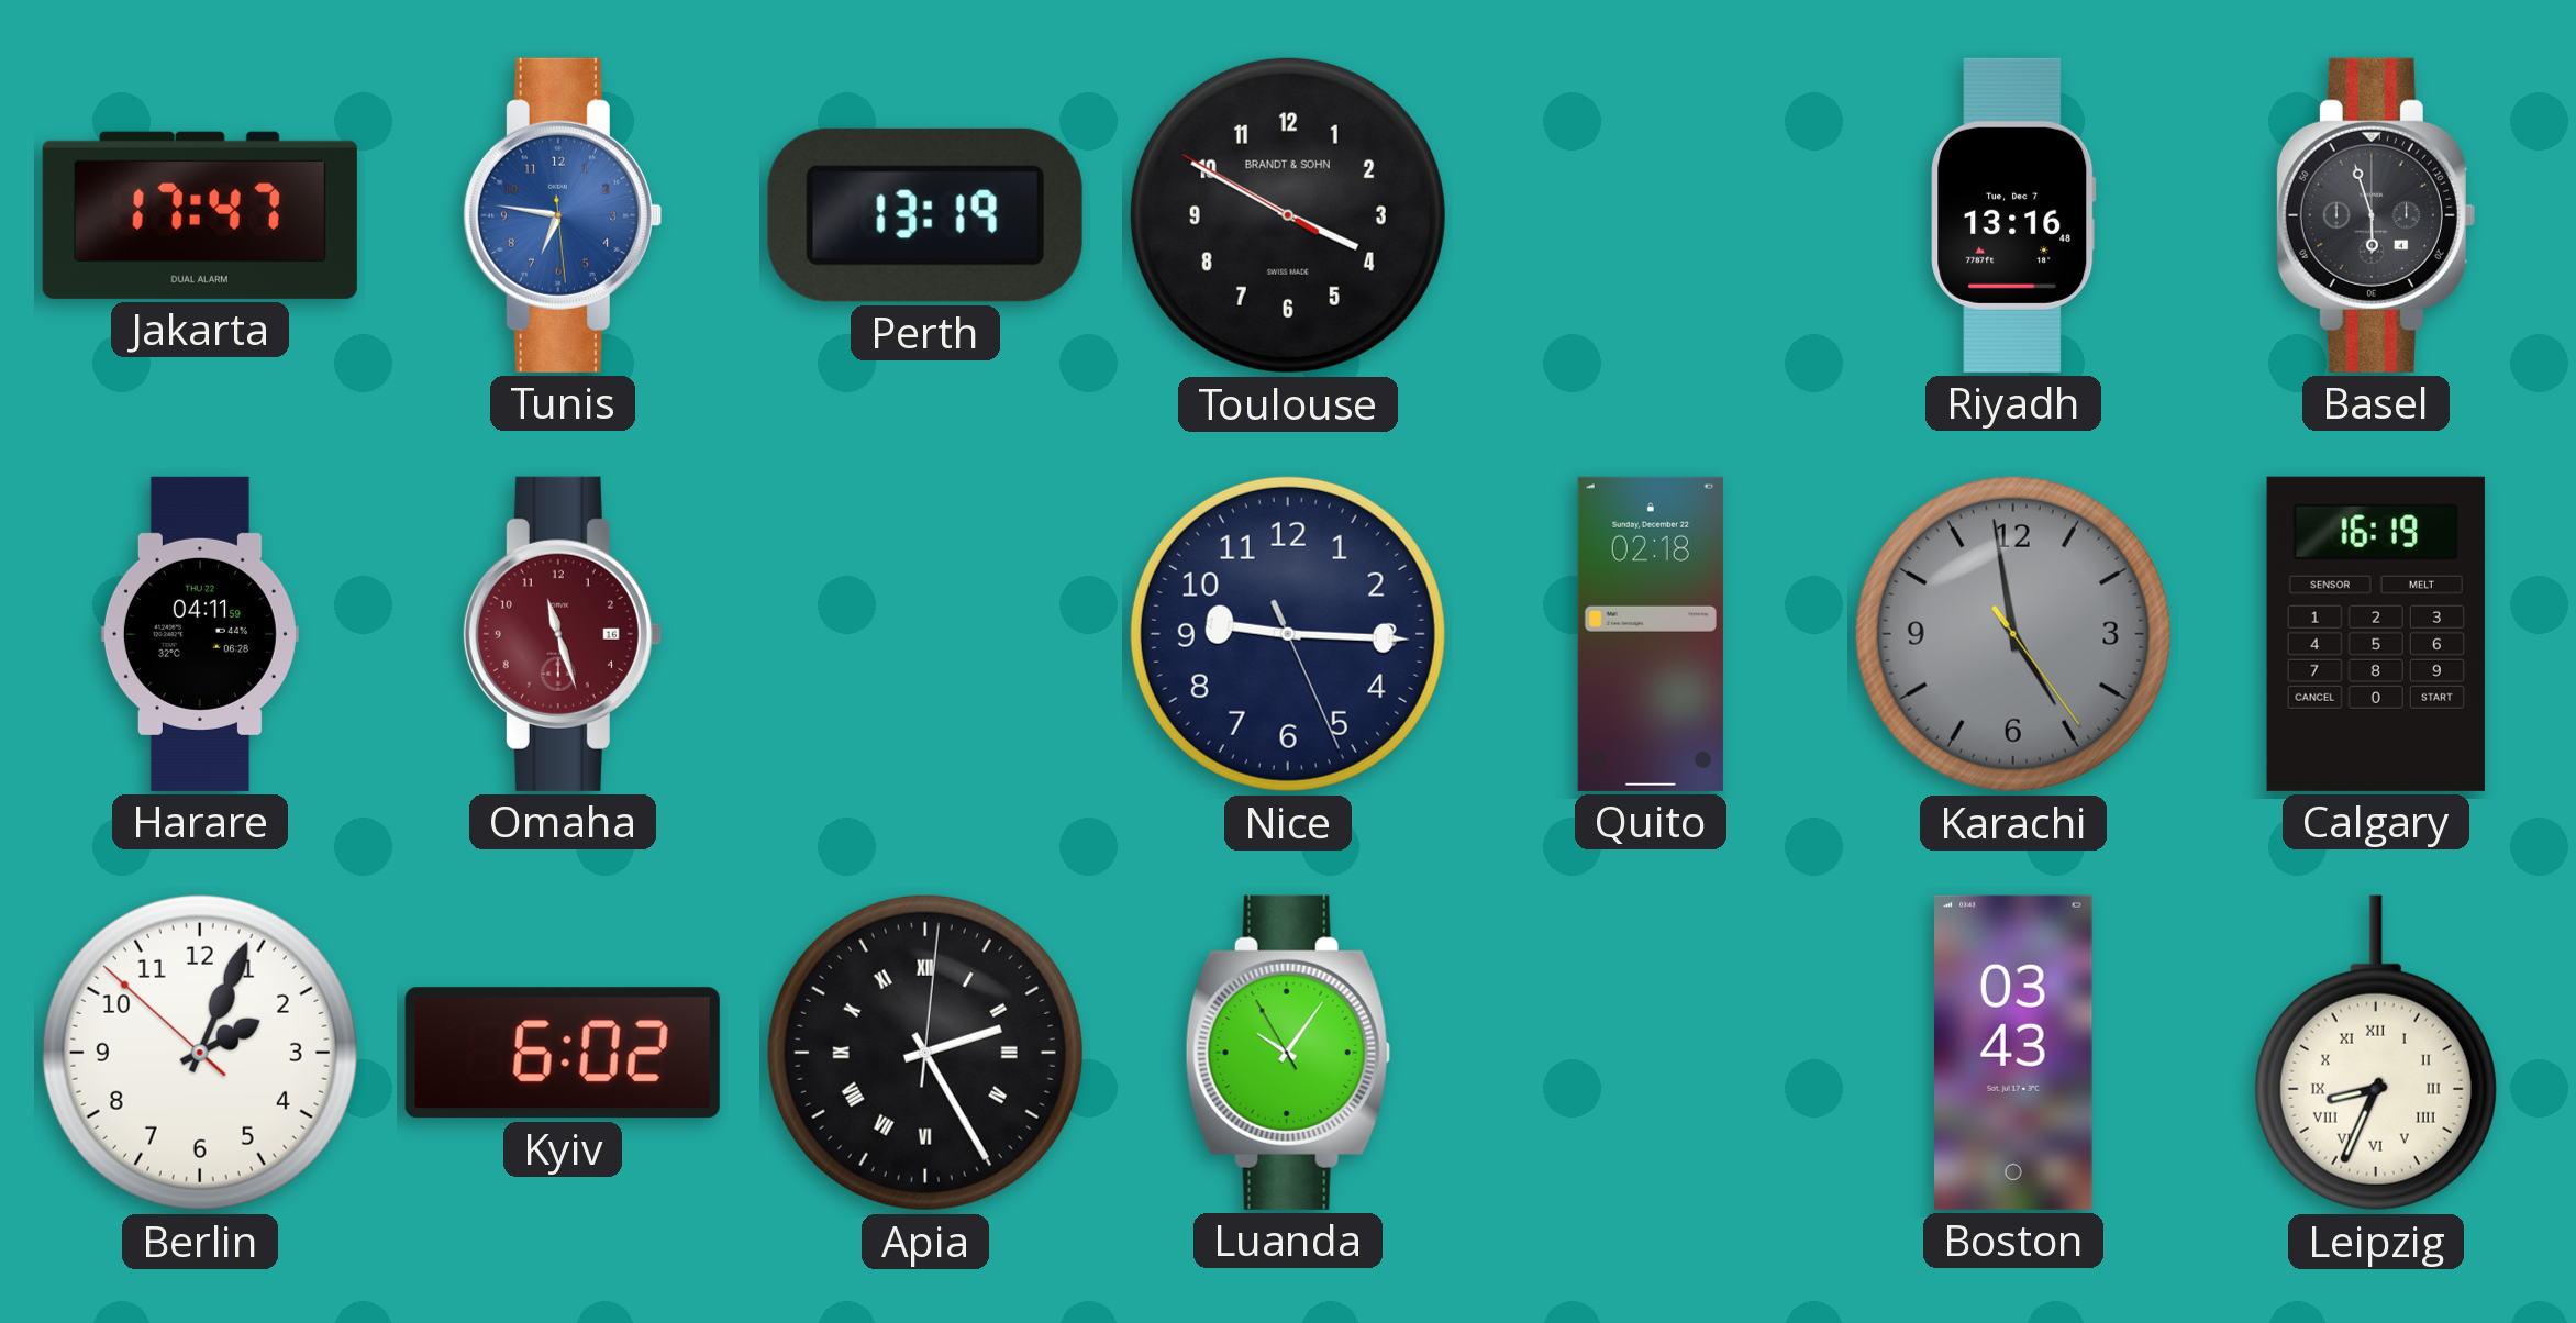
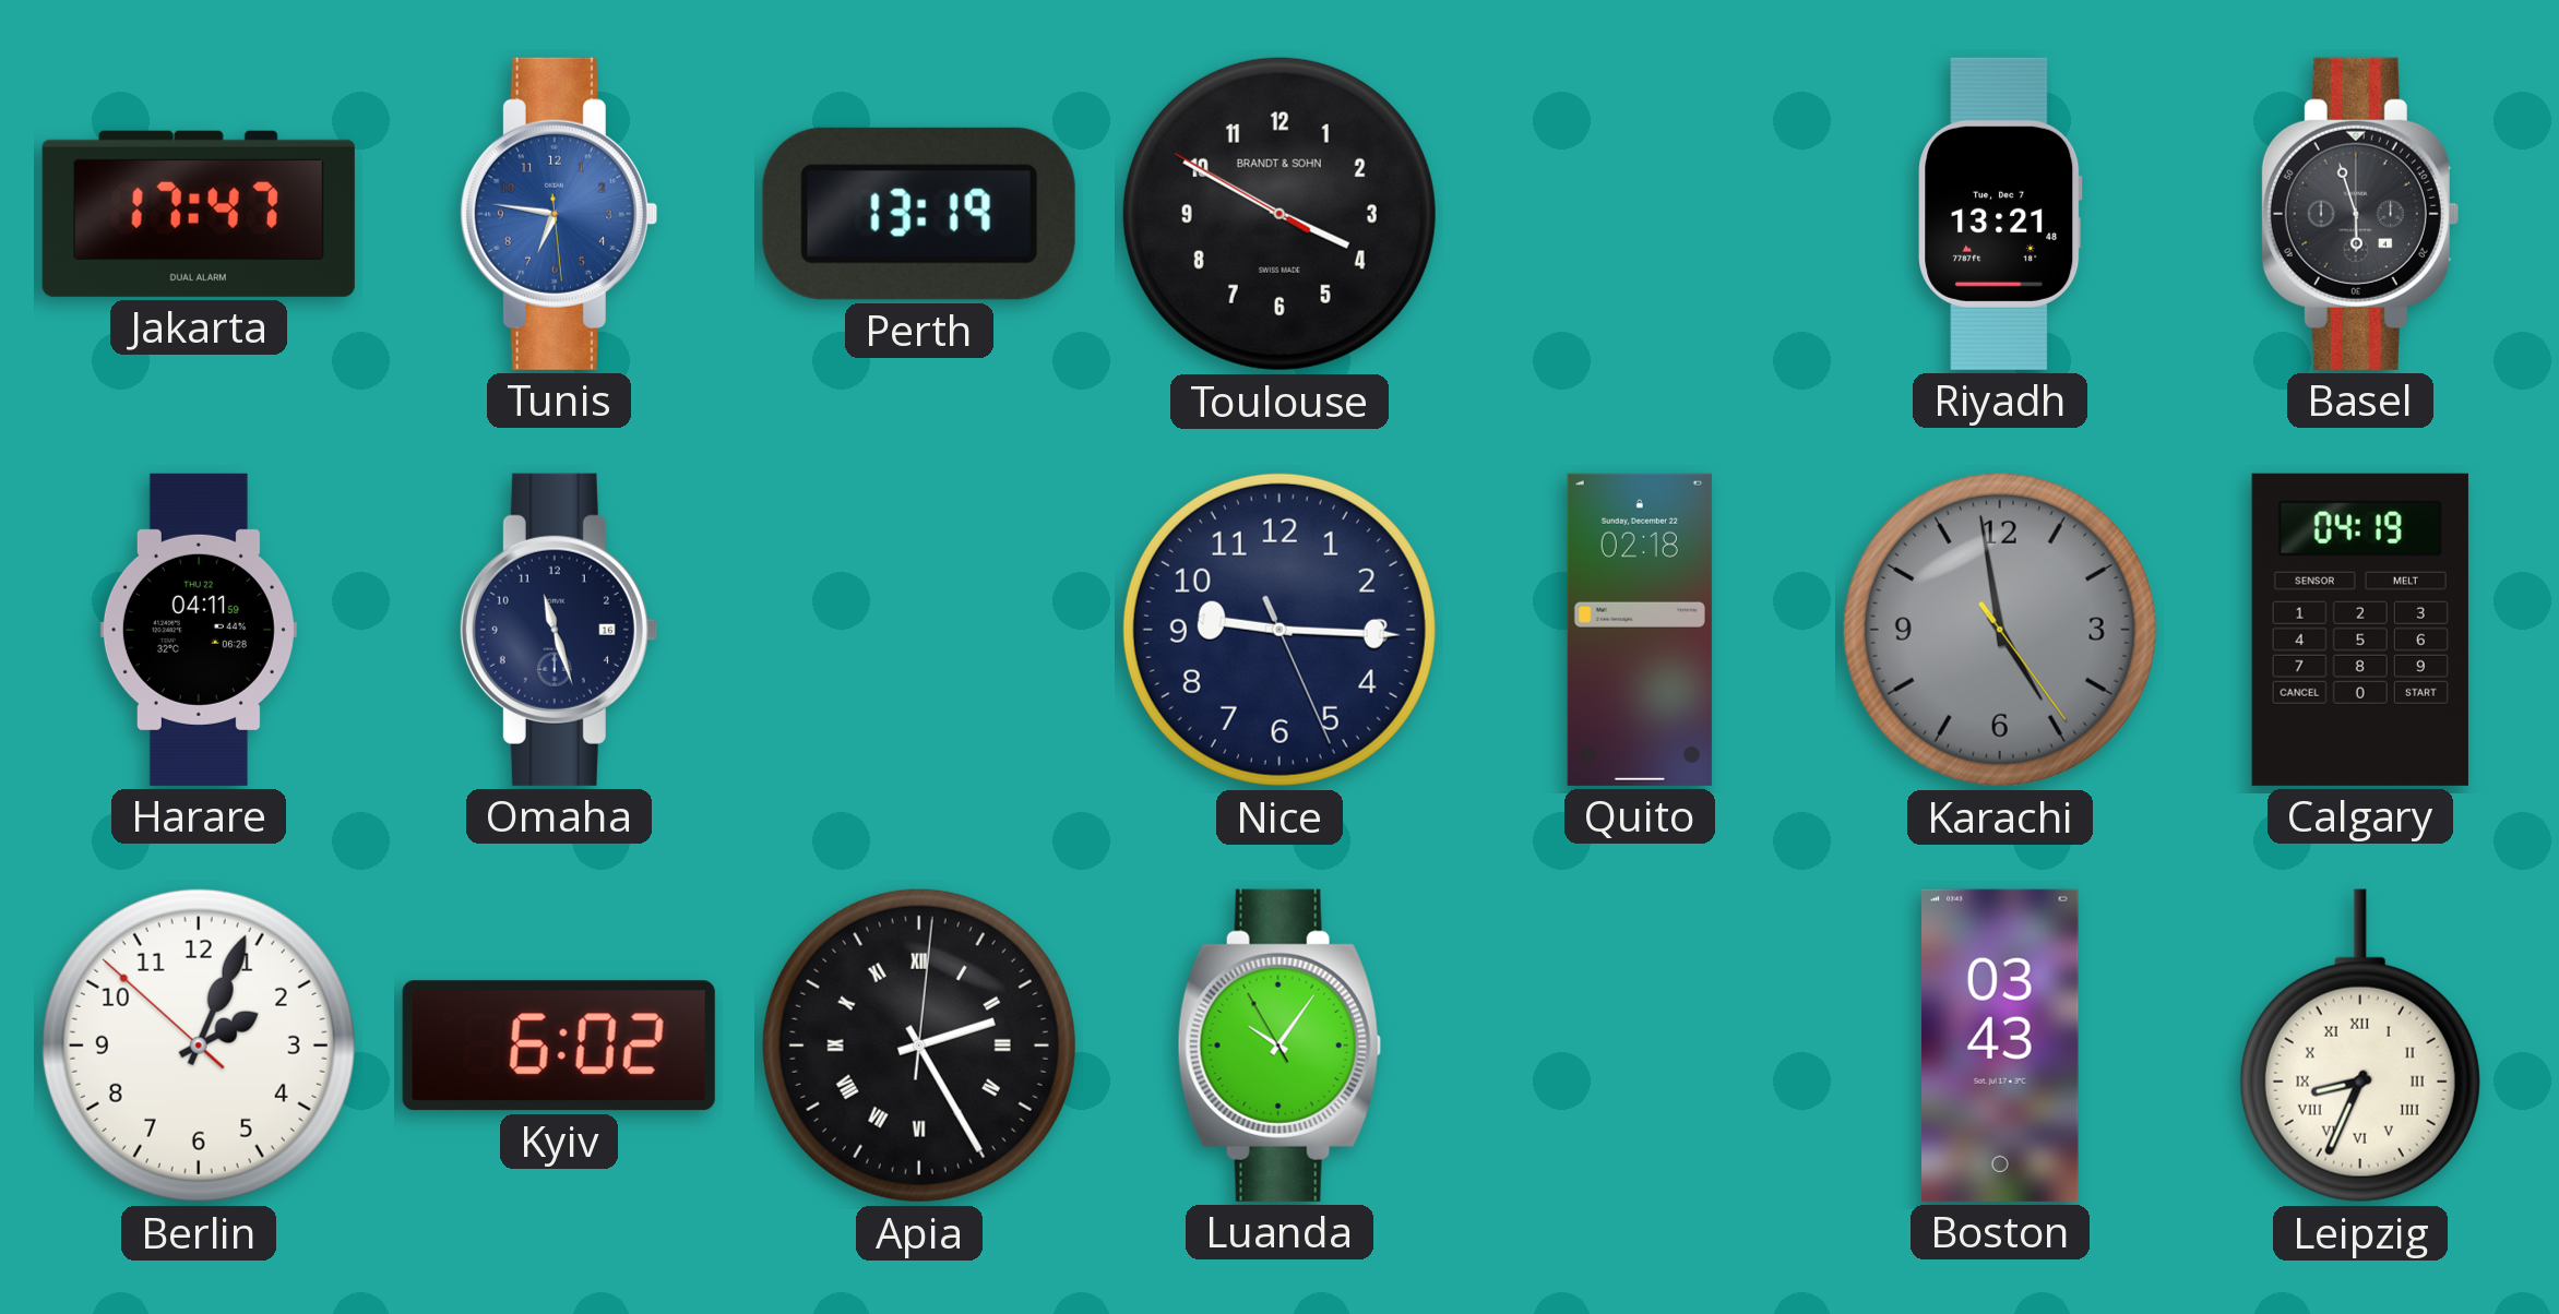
Riyadh: 13:16 -> 13:21 (2000, 214)
Omaha dial: burgundy -> navy (558, 630)
Calgary: 16:19 -> 04:19 (2360, 630)
